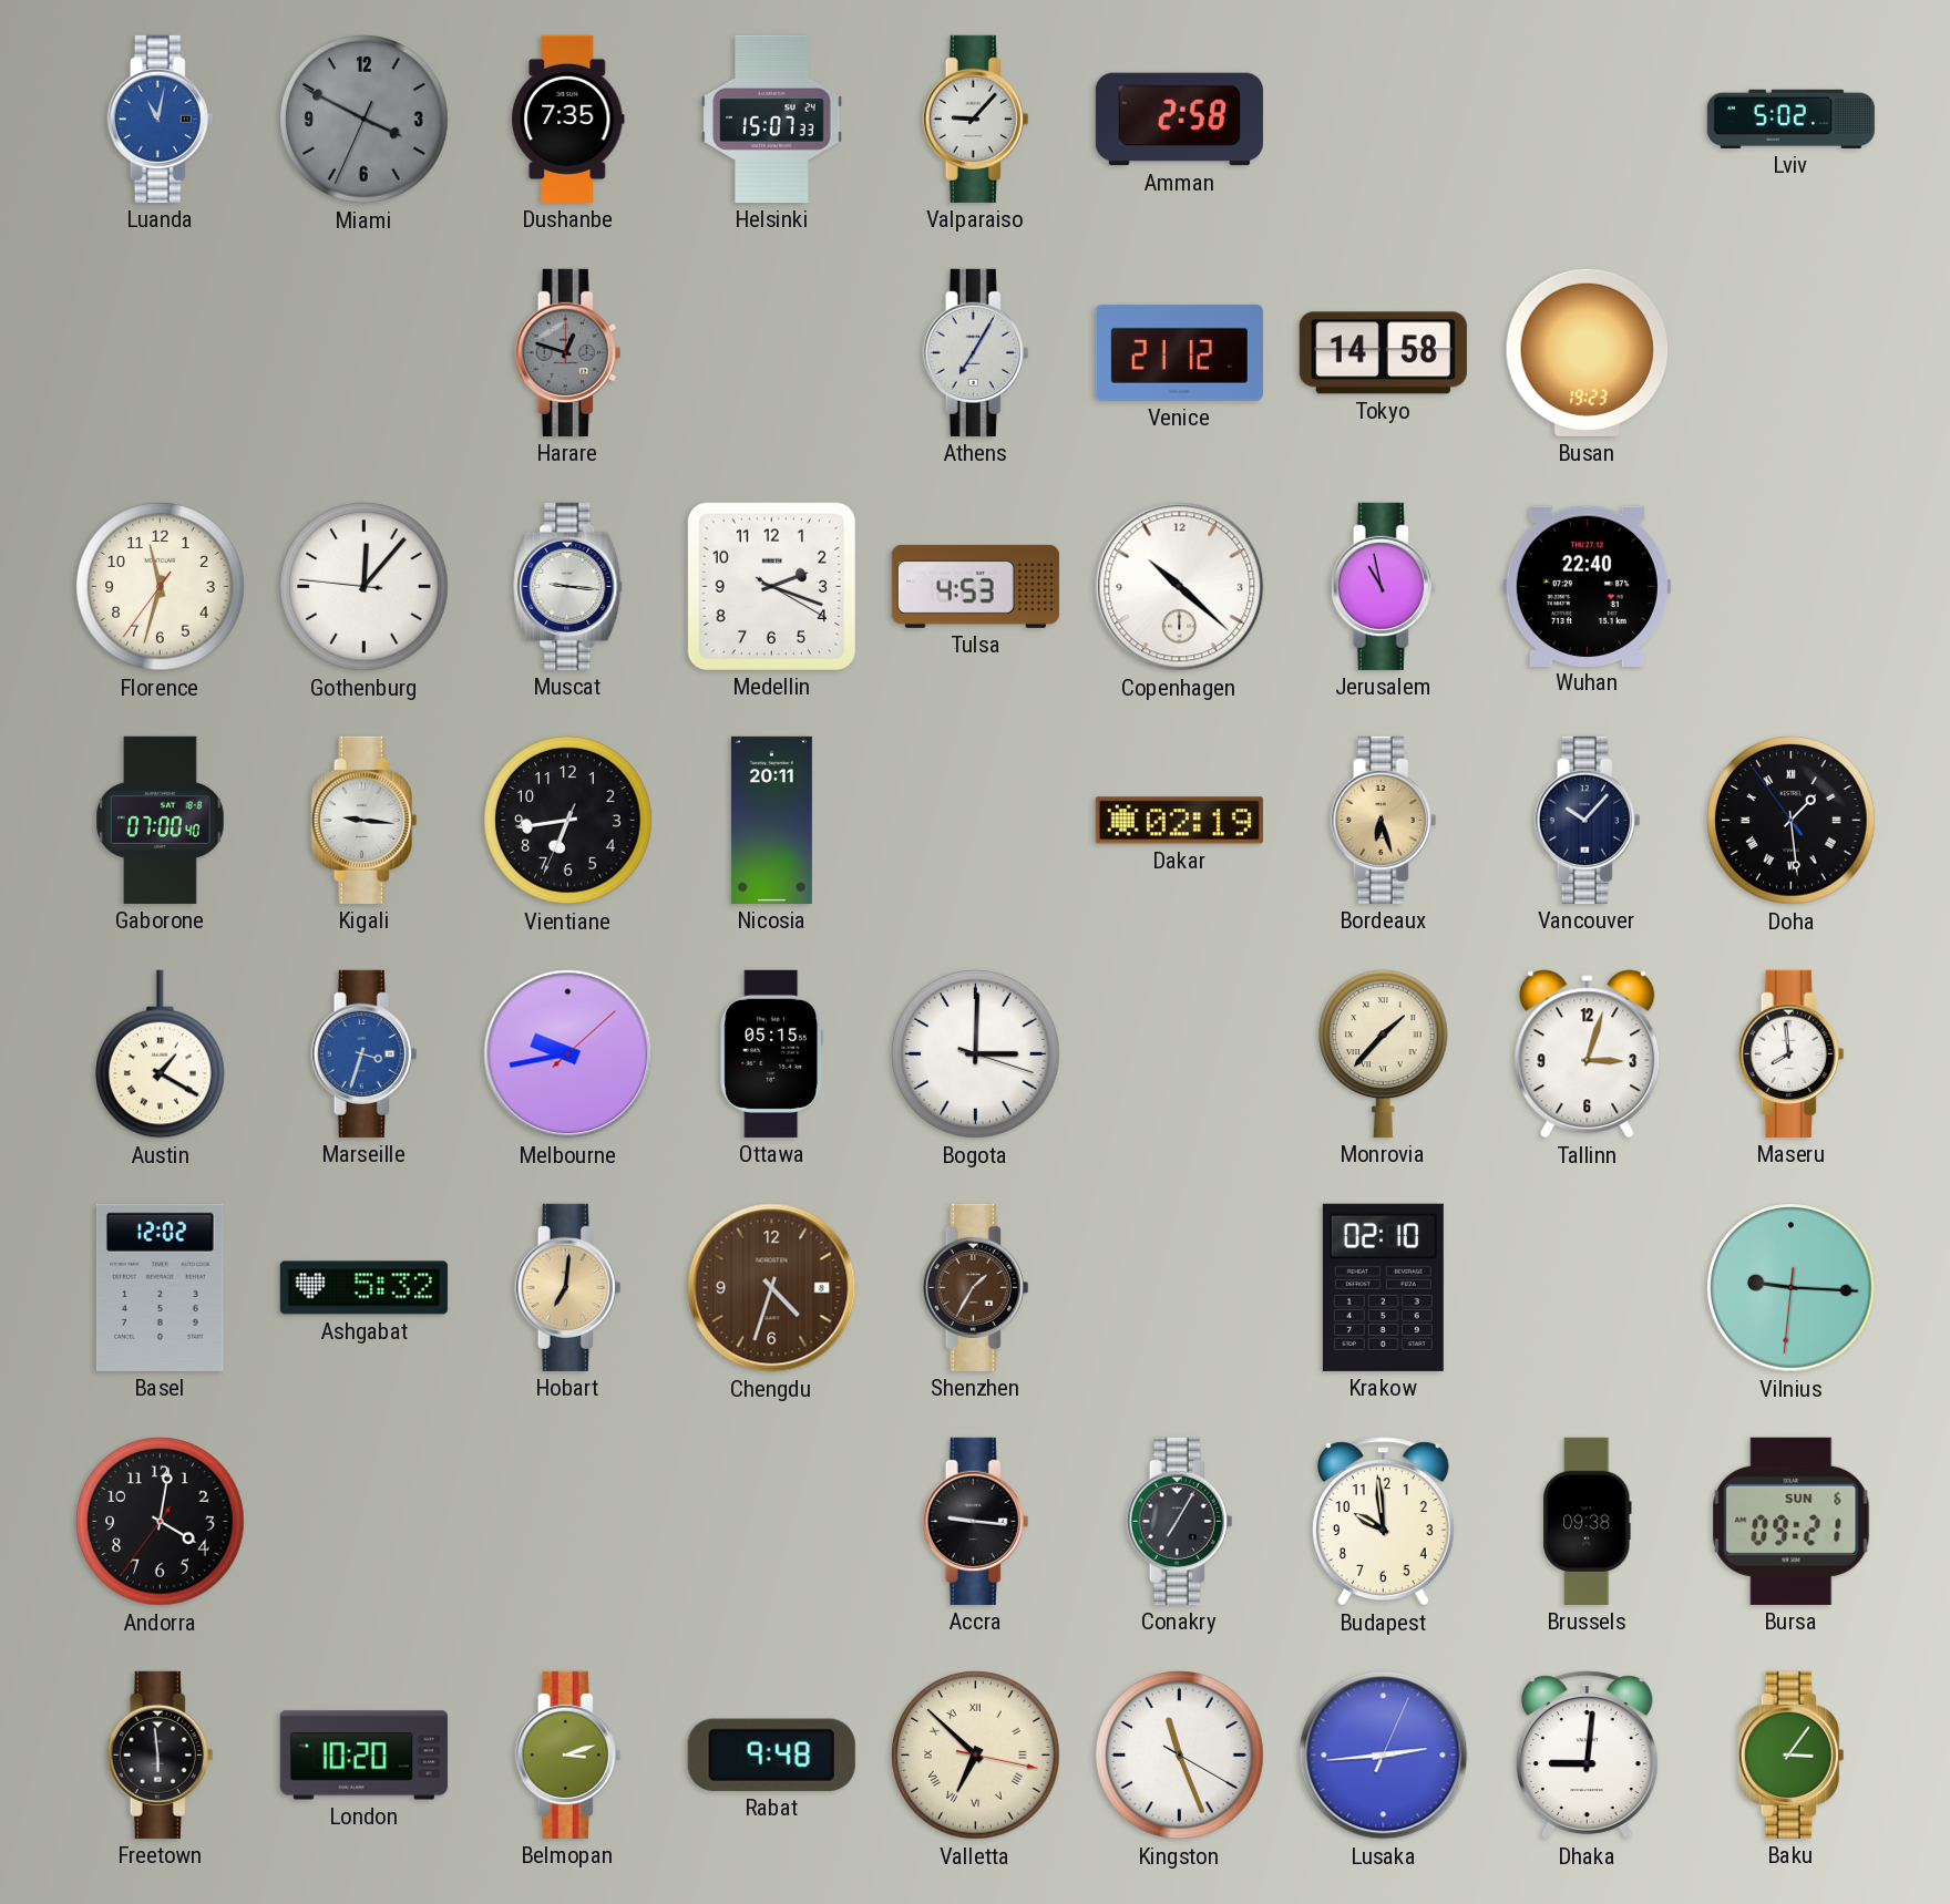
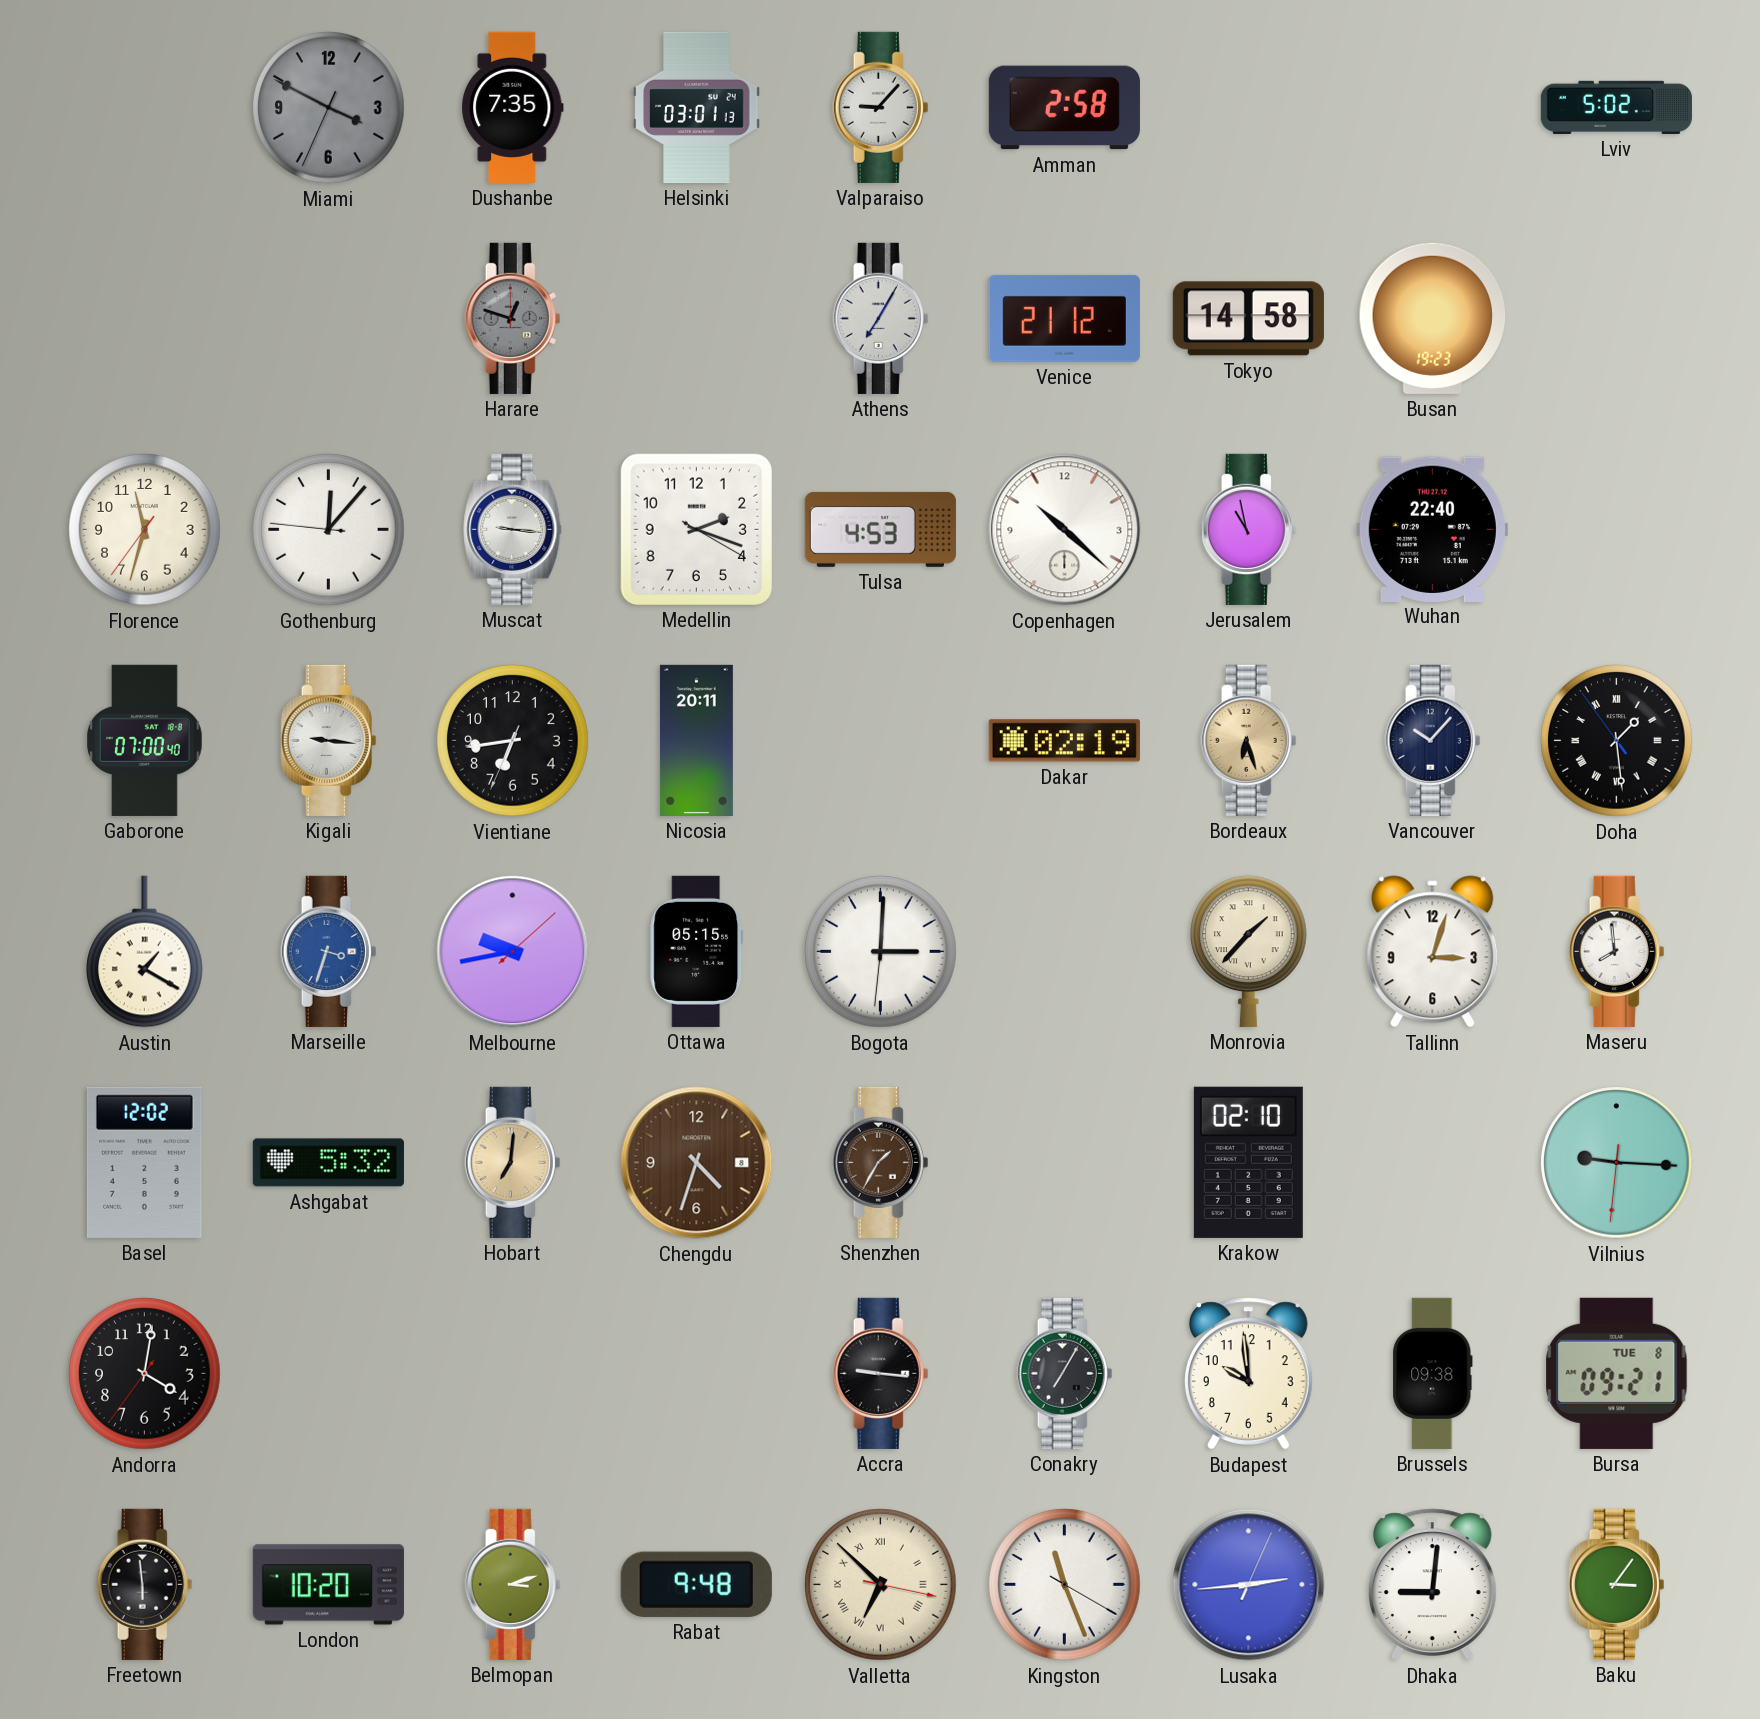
Luanda: 11:02 -> none (161, 119)
Helsinki: 15:07 -> 03:01 (697, 107)
Bogota: 3:00:18 -> 3:00:31 (881, 952)
Bursa date: SUN 6 -> TUE 8 (1617, 1373)
